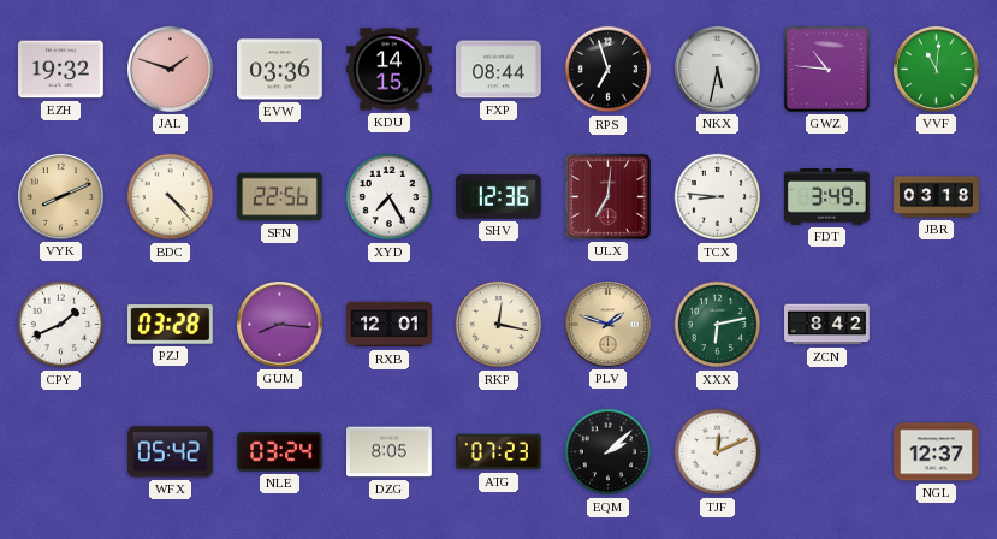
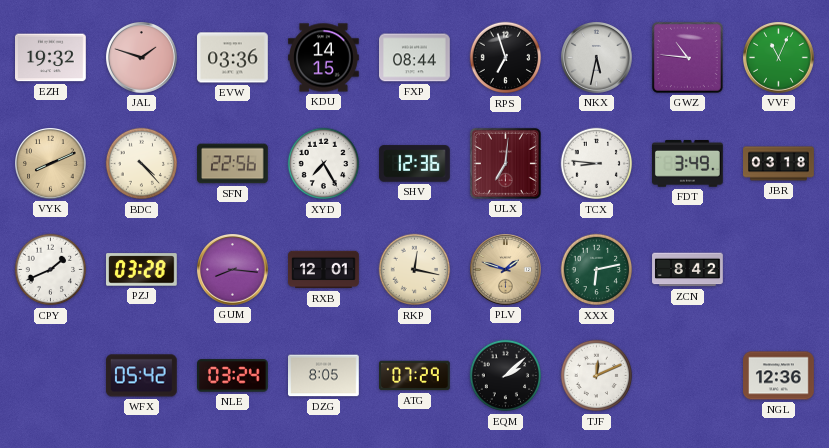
VVF: 11:01 -> 11:04 (779, 58)
ATG: 07:23 -> 07:29 (415, 376)
NGL: 12:37 -> 12:36 (779, 376)
